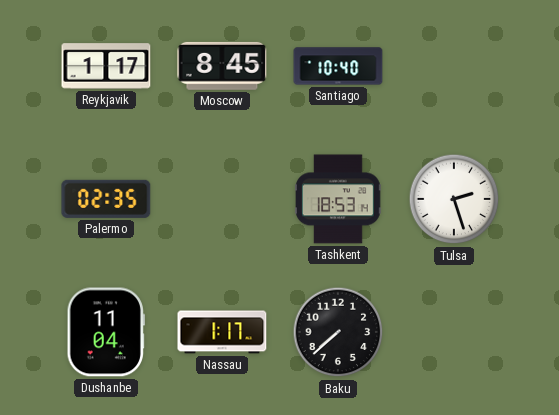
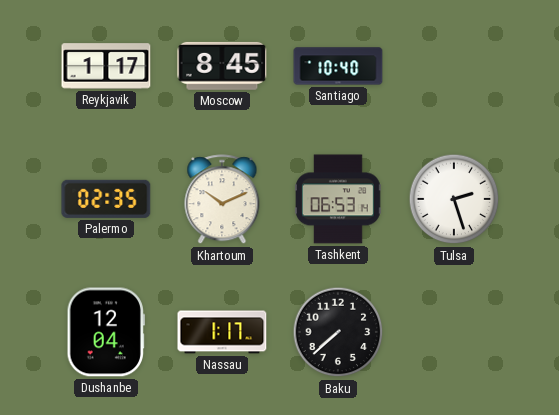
Khartoum: none -> 10:11 (222, 200)
Tashkent: 18:53 -> 06:53 (339, 199)
Dushanbe: 11:04 -> 12:04 (106, 332)
